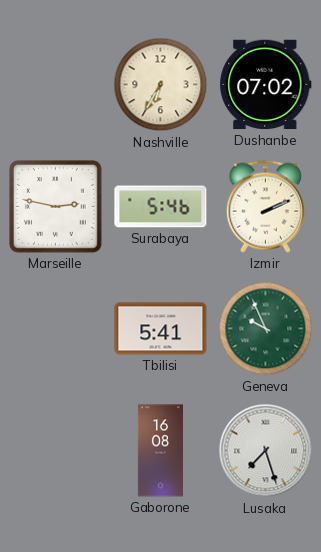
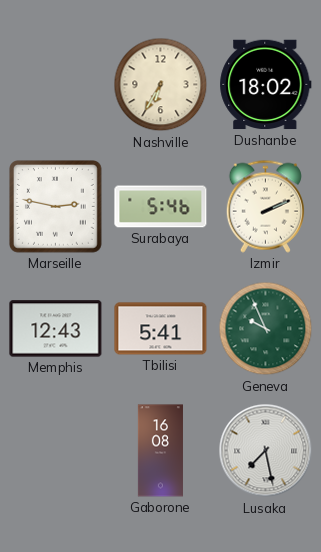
Dushanbe: 07:02 -> 18:02 (266, 85)
Memphis: none -> 12:43 (56, 329)
Lusaka: 7:27 -> 7:28 (266, 451)
